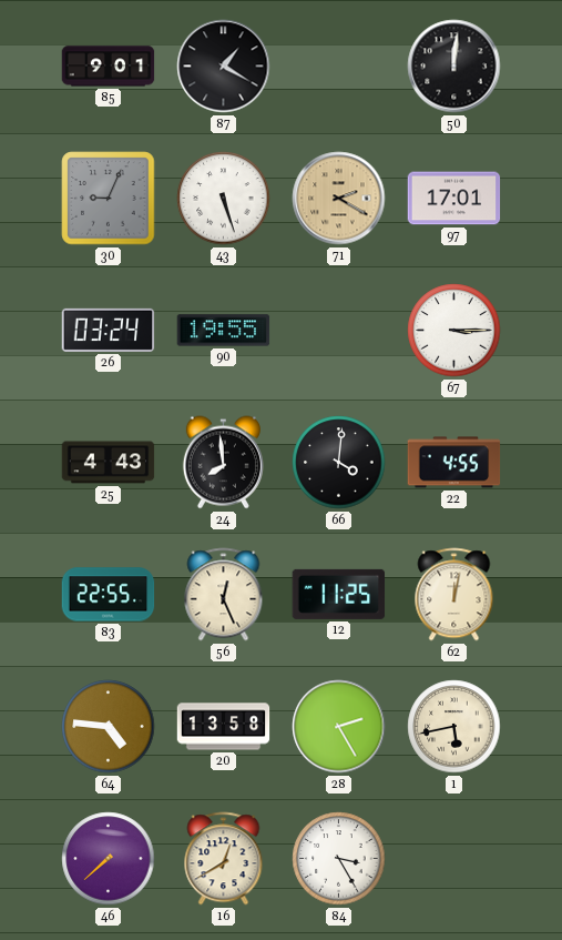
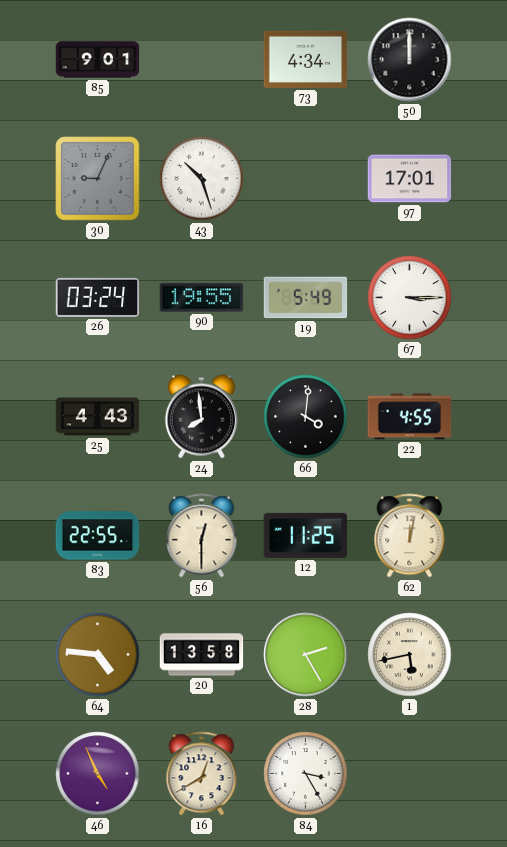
87: 1:20 -> none (224, 67)
73: none -> 4:34 (306, 59)
50: 12:01 -> 12:00 (410, 60)
43: 5:27 -> 10:27 (202, 179)
71: 2:20 -> none (339, 199)
19: none -> 5:49 (306, 298)
56: 12:26 -> 12:30 (202, 536)
46: 7:38 -> 4:56 (98, 774)
